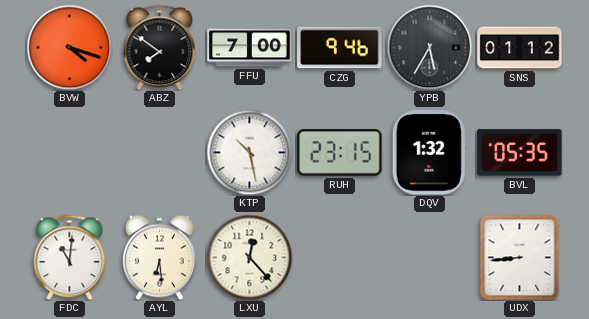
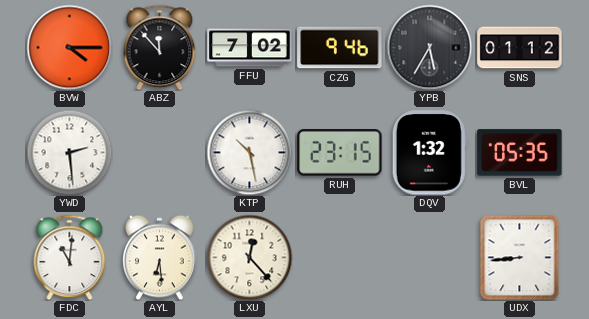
BVW: 4:18 -> 4:15 (69, 47)
ABZ: 7:51 -> 11:53 (160, 47)
FFU: 7:00 -> 7:02 (250, 48)
YWD: none -> 2:29 (69, 152)
